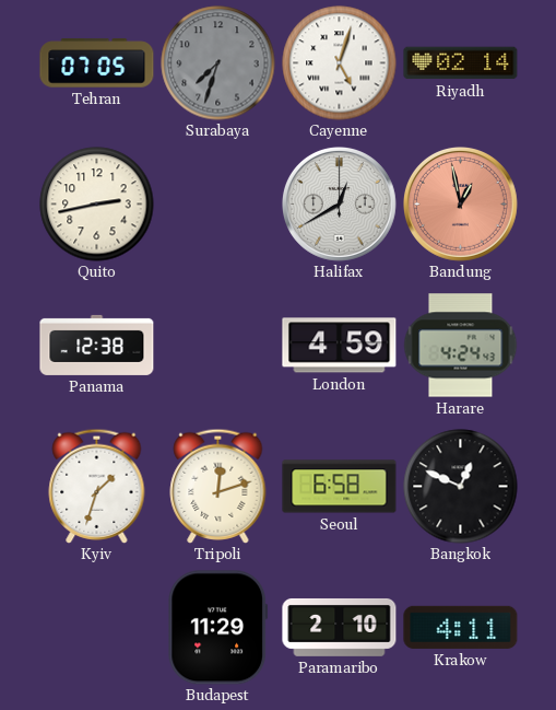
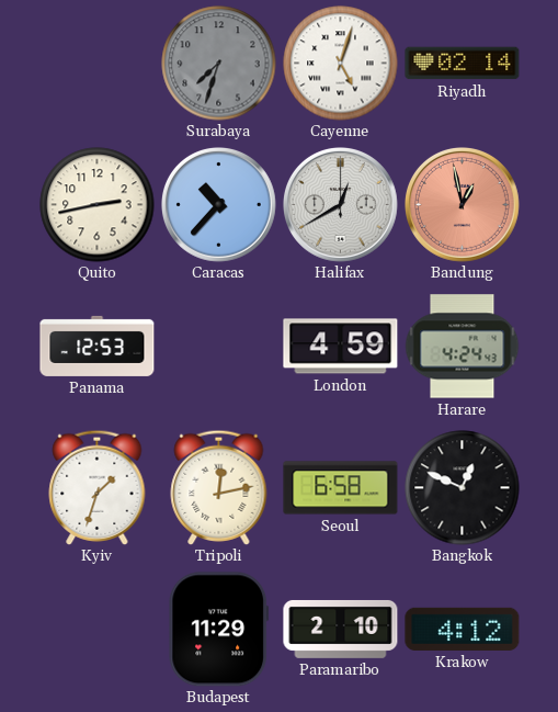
Tehran: 07:05 -> none (97, 63)
Caracas: none -> 10:37 (219, 205)
Panama: 12:38 -> 12:53 (98, 346)
Tripoli: 12:12 -> 12:13 (219, 487)
Krakow: 4:11 -> 4:12 (463, 629)
